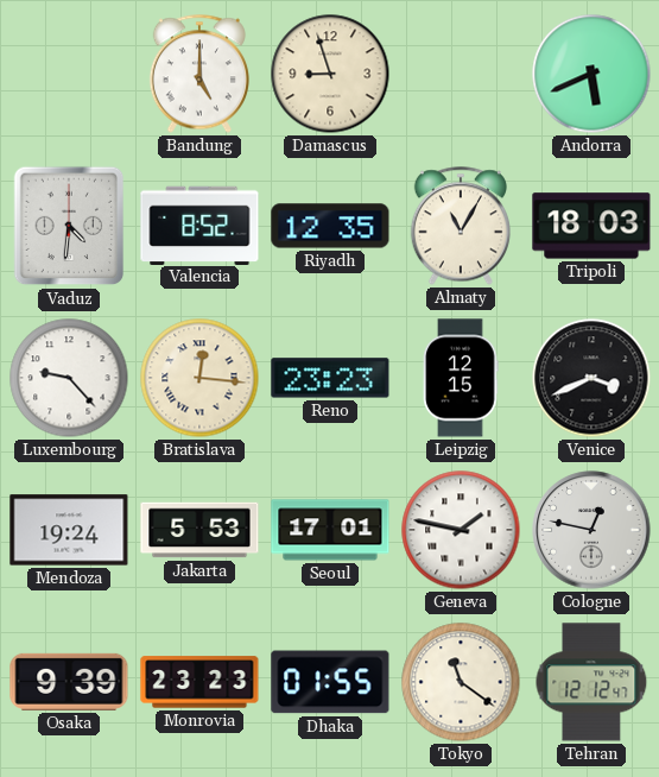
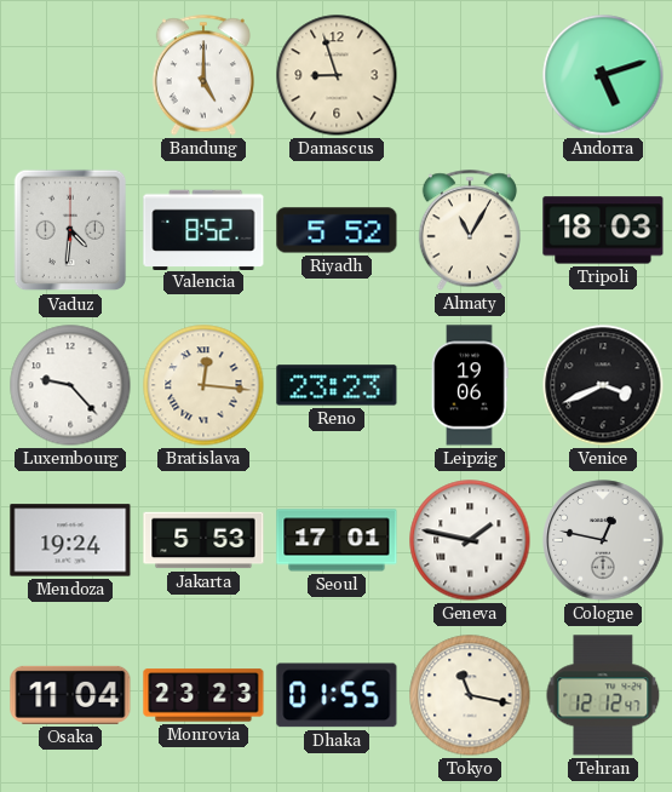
Andorra: 5:41 -> 5:12 (603, 75)
Riyadh: 12:35 -> 5:52 (337, 230)
Leipzig: 12:15 -> 19:06 (470, 385)
Osaka: 9:39 -> 11:04 (70, 695)
Tokyo: 11:21 -> 11:17 (470, 695)
